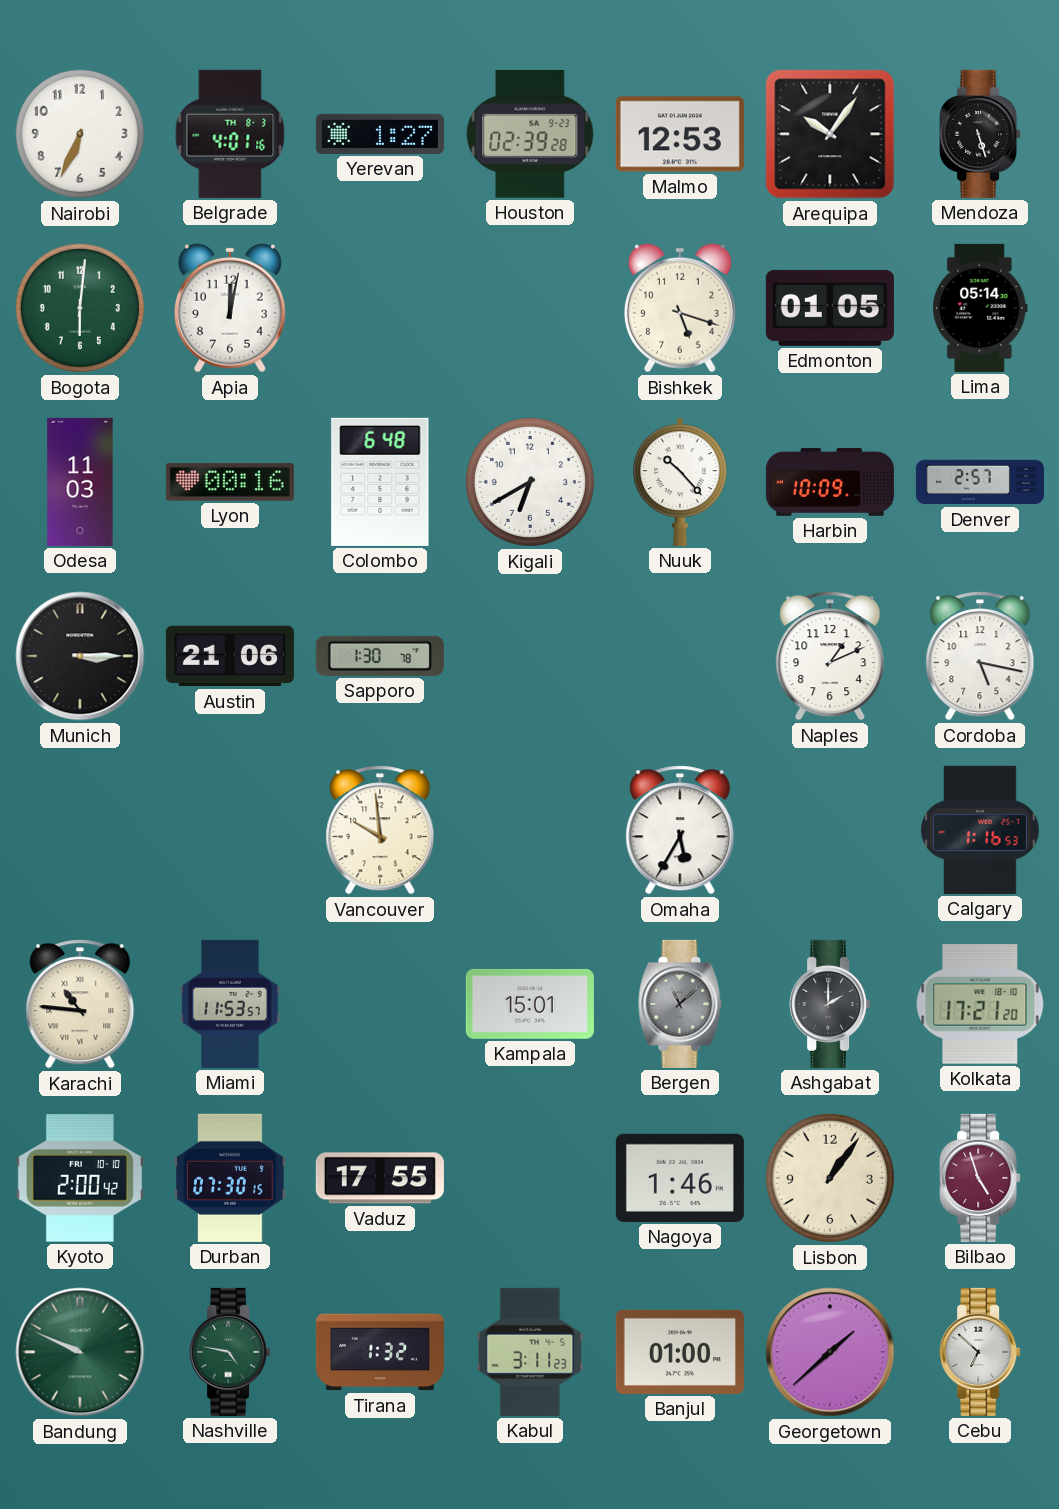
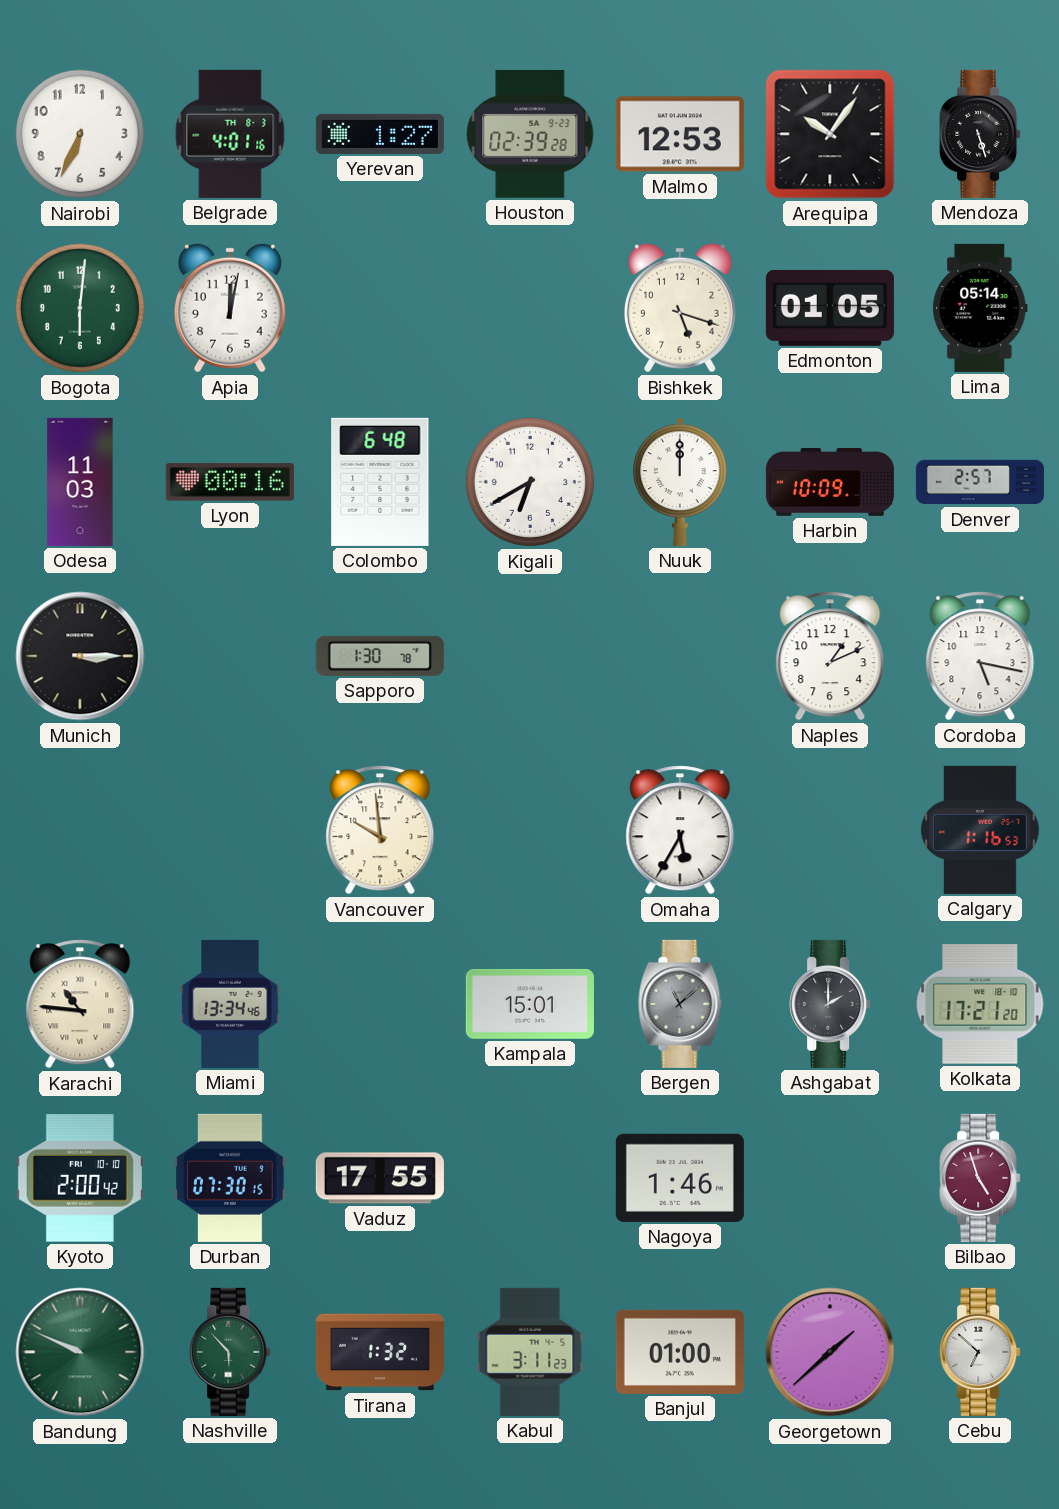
Nuuk: 10:23 -> 12:00 (680, 482)
Austin: 21:06 -> none (230, 656)
Miami: 11:53 -> 13:34 (230, 1004)
Lisbon: 1:06 -> none (830, 1178)
Nashville: 4:47 -> 5:53 (230, 1352)
